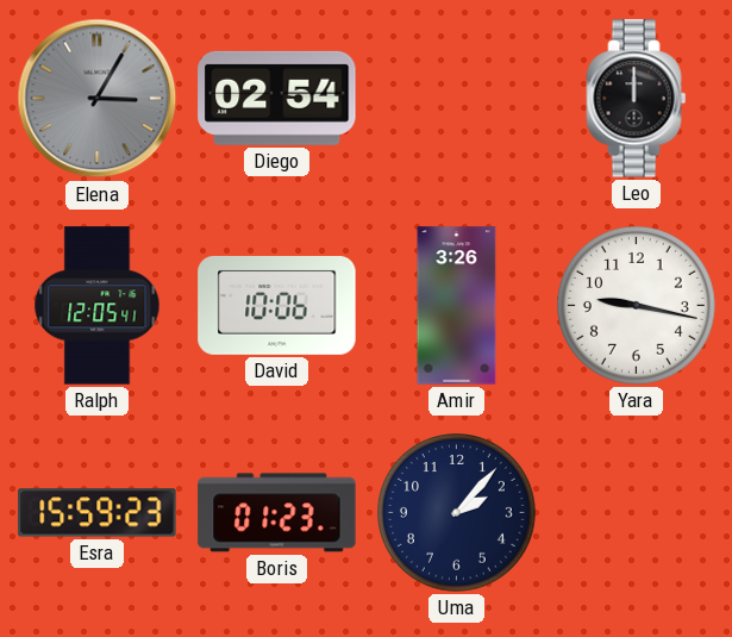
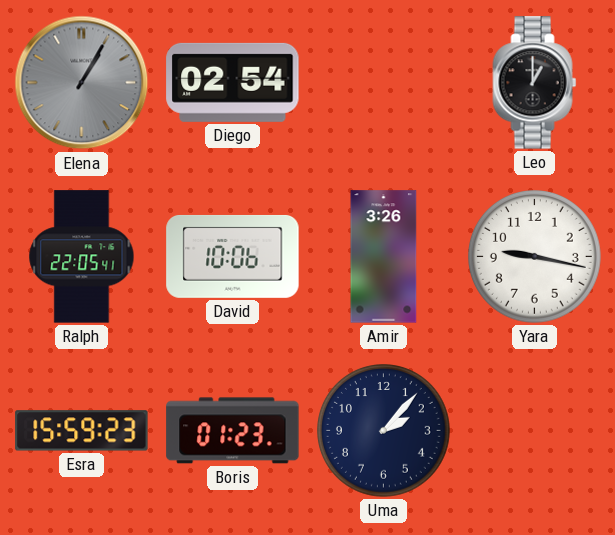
Elena: 3:05 -> 1:05 (82, 83)
Leo: 12:00 -> 1:00 (535, 83)
Ralph: 12:05 -> 22:05 (82, 257)
